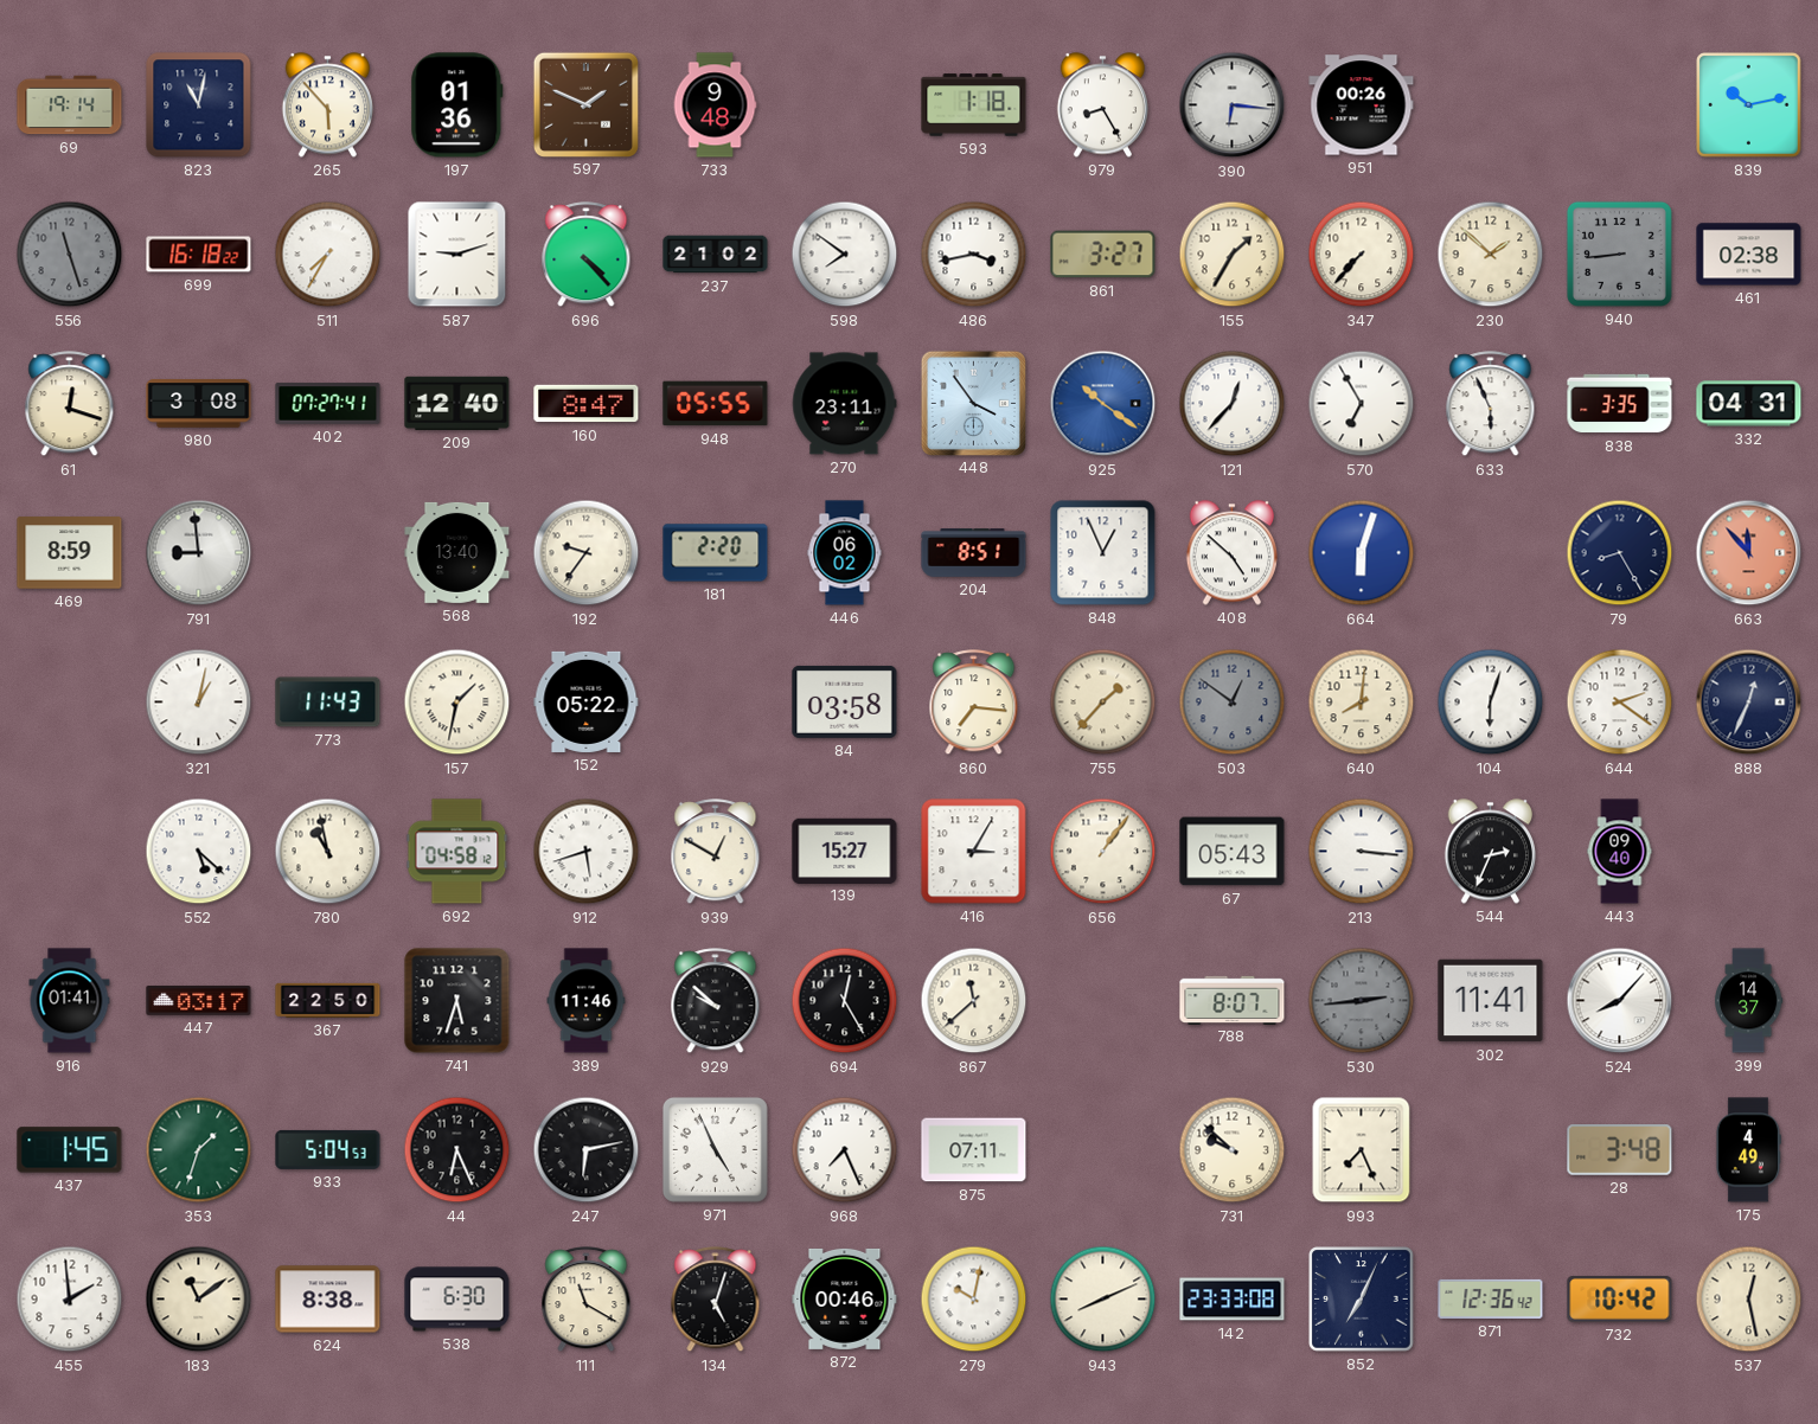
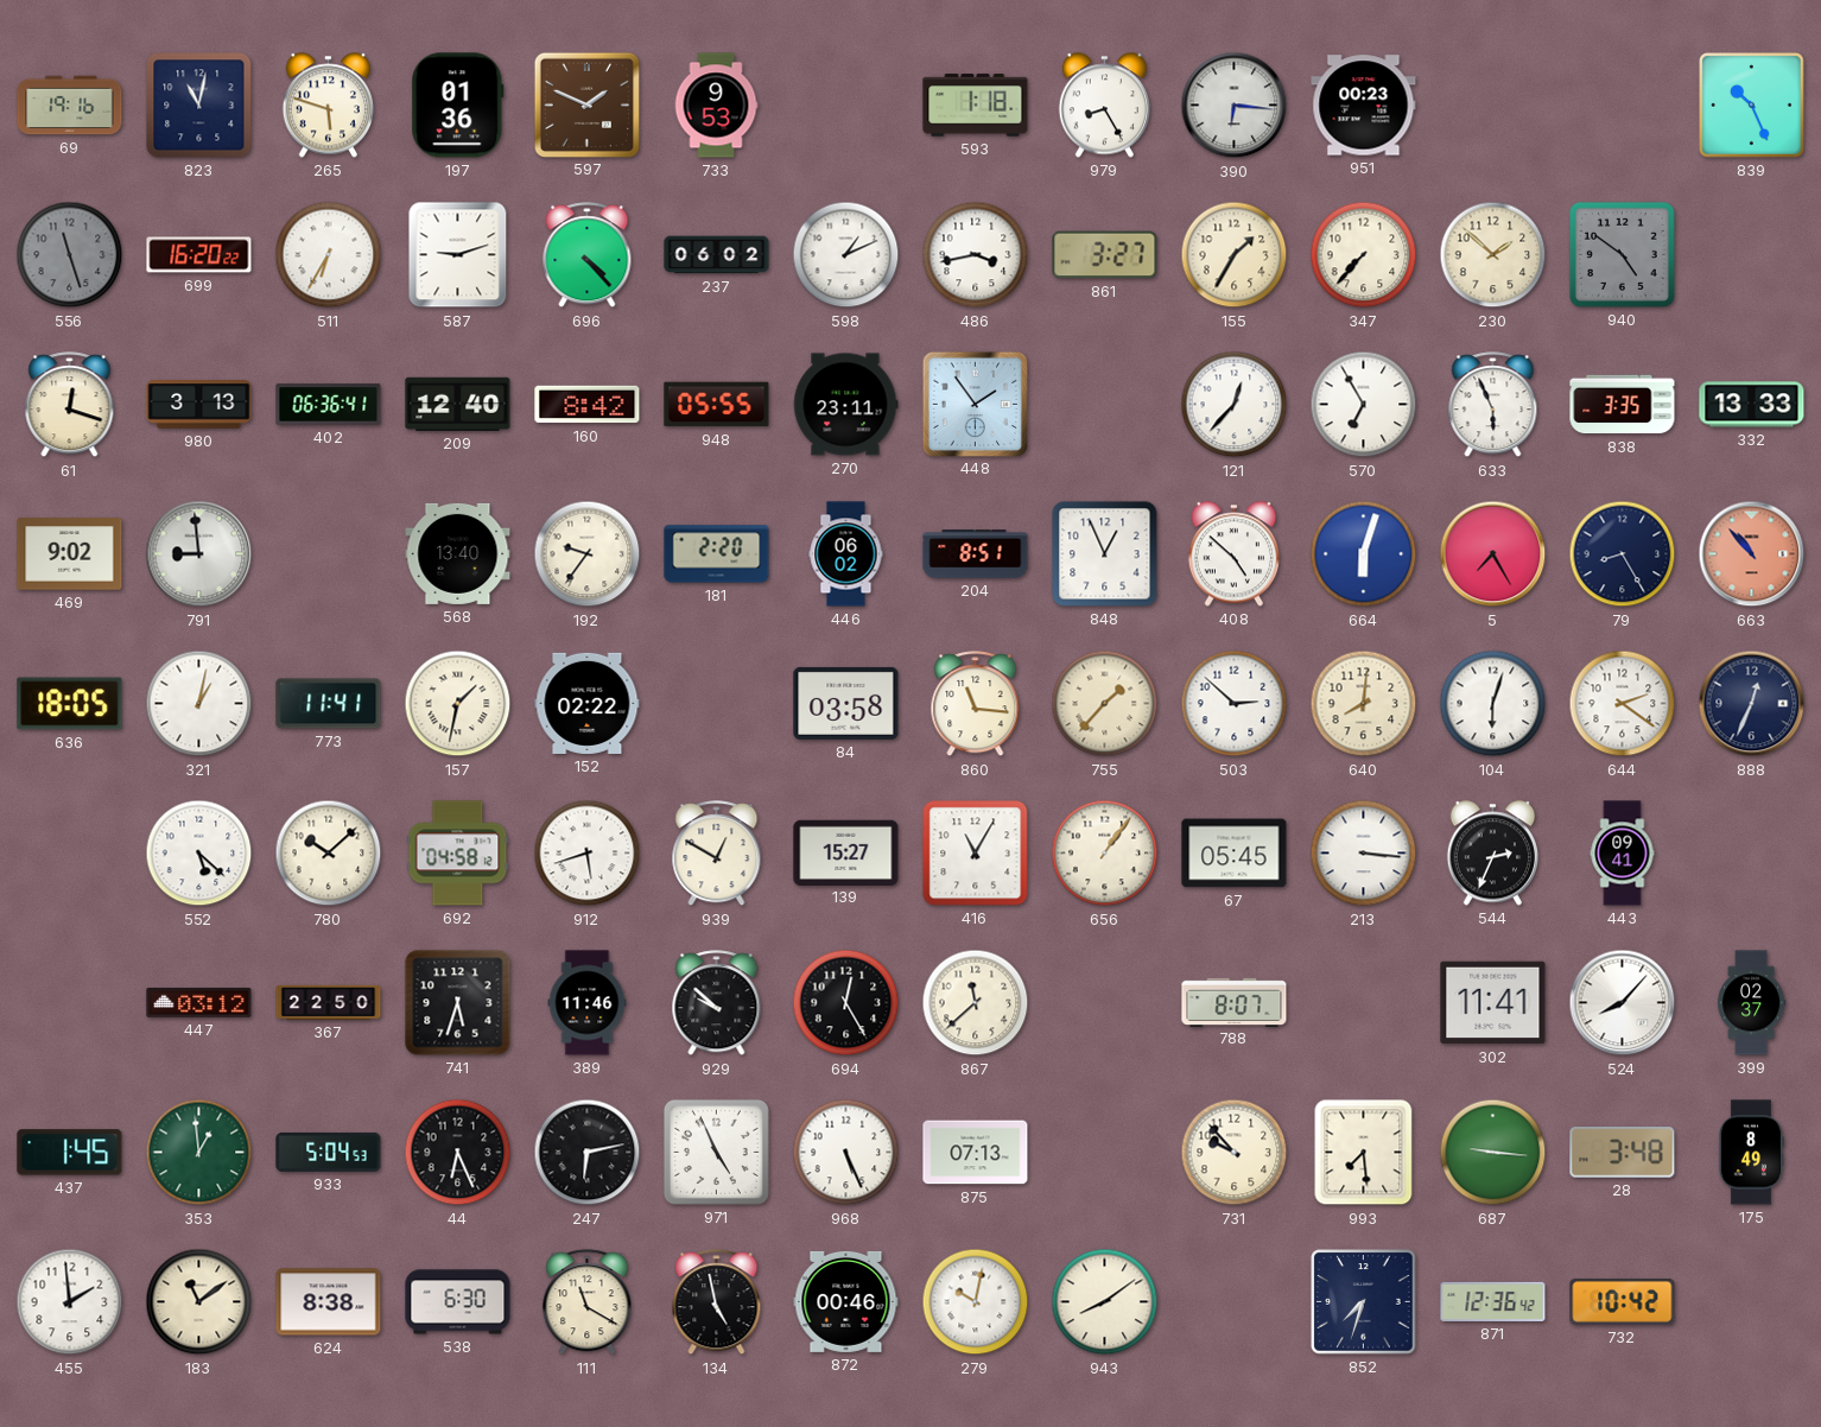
69: 19:14 -> 19:16 (70, 106)
265: 5:53 -> 5:48 (328, 106)
733: 9:48 -> 9:53 (716, 106)
951: 00:26 -> 00:23 (1364, 106)
839: 10:13 -> 10:26 (1752, 106)
699: 16:18 -> 16:20 (199, 255)
511: 7:35 -> 6:35 (329, 255)
237: 21:02 -> 06:02 (717, 255)
598: 7:51 -> 1:11 (846, 255)
940: 8:44 -> 4:51 (1622, 254)
461: 02:38 -> none (1749, 255)
980: 3:08 -> 3:13 (199, 405)
402: 07:27 -> 06:36 (329, 405)
160: 8:47 -> 8:42 (588, 405)
448: 3:54 -> 1:54 (975, 404)
925: 10:21 -> none (1103, 404)
332: 04:31 -> 13:33 (1752, 405)
469: 8:59 -> 9:02 (70, 554)
5: none -> 7:25 (1493, 554)
663: 11:53 -> 10:53 (1752, 554)
636: none -> 18:05 (70, 704)
773: 11:43 -> 11:41 (329, 704)
152: 05:22 -> 02:22 (588, 703)
860: 7:16 -> 11:16 (976, 704)
503: 12:51 -> 2:52 (1235, 704)
503 dial: grey -> white (1235, 704)
780: 10:58 -> 10:08 (329, 854)
416: 3:05 -> 11:05 (976, 854)
67: 05:43 -> 05:45 (1235, 854)
443: 09:40 -> 09:41 (1623, 854)
916: 01:41 -> none (70, 1001)
447: 03:17 -> 03:12 (199, 1003)
530: 2:44 -> none (1362, 1001)
399: 14:37 -> 02:37 (1752, 1003)
353: 1:33 -> 12:59 (199, 1153)
968: 7:26 -> 5:26 (846, 1153)
875: 07:11 -> 07:13 (976, 1153)
731: 9:52 -> 9:53 (1235, 1153)
993: 7:26 -> 7:29 (1364, 1153)
687: none -> 9:16 (1493, 1153)
175: 4:49 -> 8:49 (1751, 1153)
134: 5:03 -> 4:58 (717, 1302)
943: 8:11 -> 8:09 (1105, 1302)
142: 23:33 -> none (1233, 1300)
852: 7:04 -> 7:33 (1364, 1302)
537: 12:28 -> none (1749, 1300)
